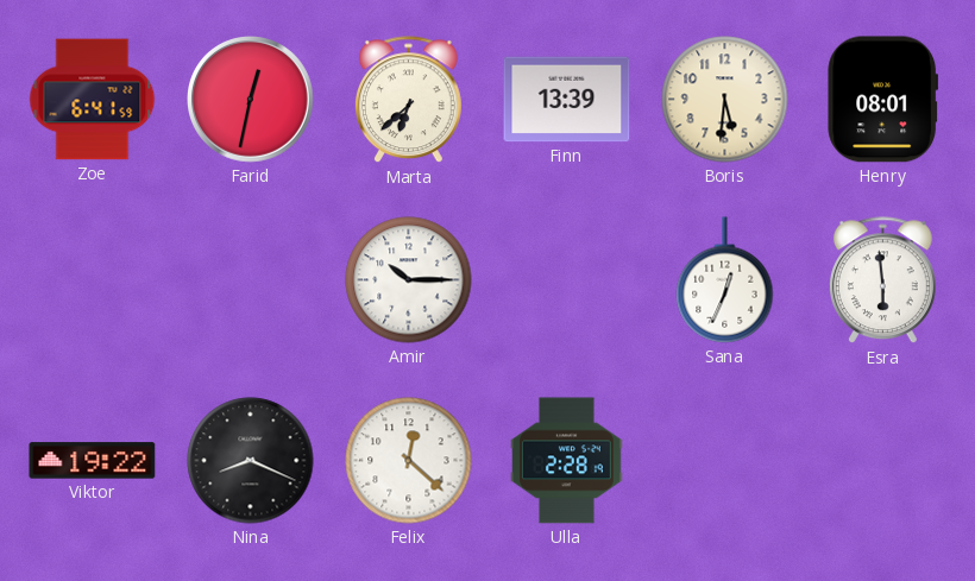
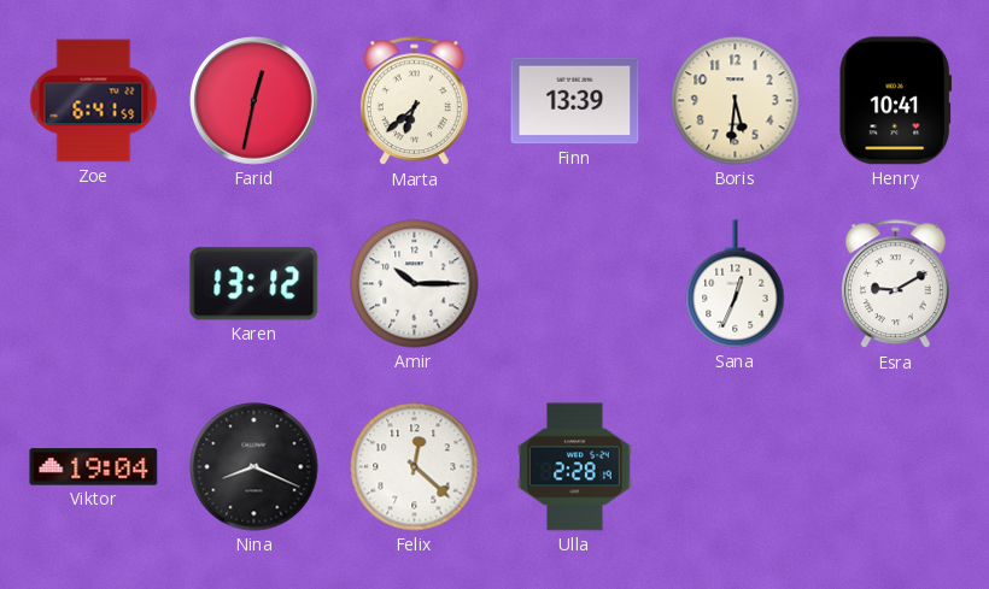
Henry: 08:01 -> 10:41 (896, 101)
Karen: none -> 13:12 (254, 284)
Esra: 5:59 -> 9:10 (895, 284)
Viktor: 19:22 -> 19:04 (94, 467)
